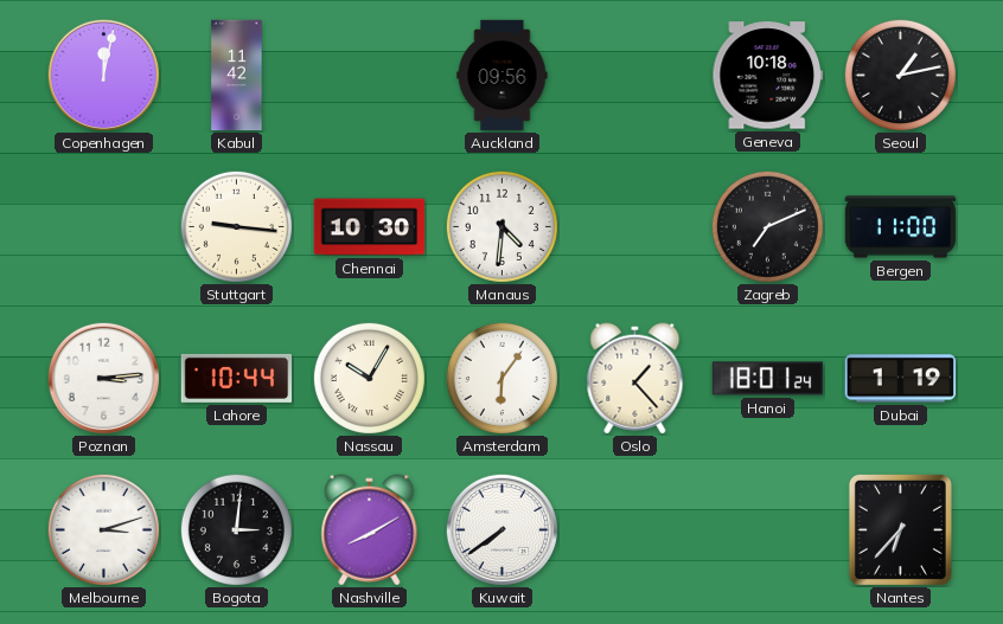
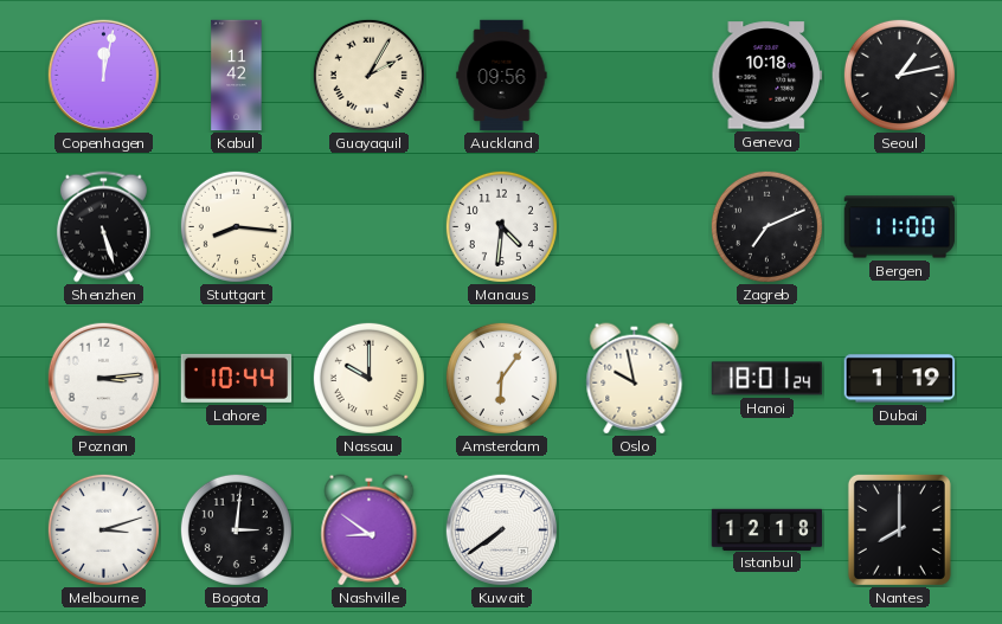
Guayaquil: none -> 2:05 (368, 75)
Shenzhen: none -> 5:27 (103, 227)
Stuttgart: 9:16 -> 8:16 (236, 226)
Chennai: 10:30 -> none (370, 227)
Nassau: 10:05 -> 10:00 (368, 378)
Oslo: 1:23 -> 9:58 (635, 379)
Nashville: 8:10 -> 8:51 (370, 530)
Istanbul: none -> 12:18 (767, 529)
Nantes: 6:37 -> 8:00 (899, 529)
